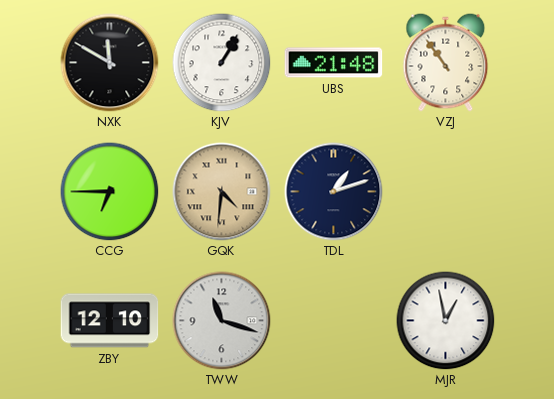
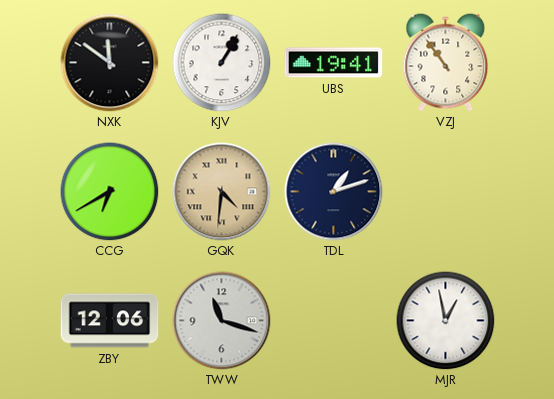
NXK: 11:50 -> 11:51 (110, 63)
UBS: 21:48 -> 19:41 (334, 63)
CCG: 6:45 -> 6:40 (110, 192)
ZBY: 12:10 -> 12:06 (110, 321)
